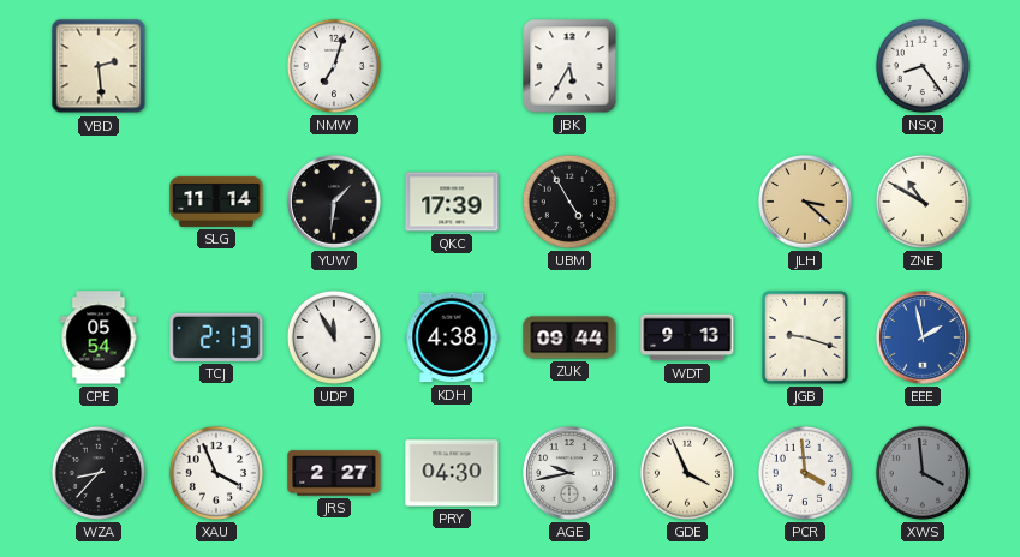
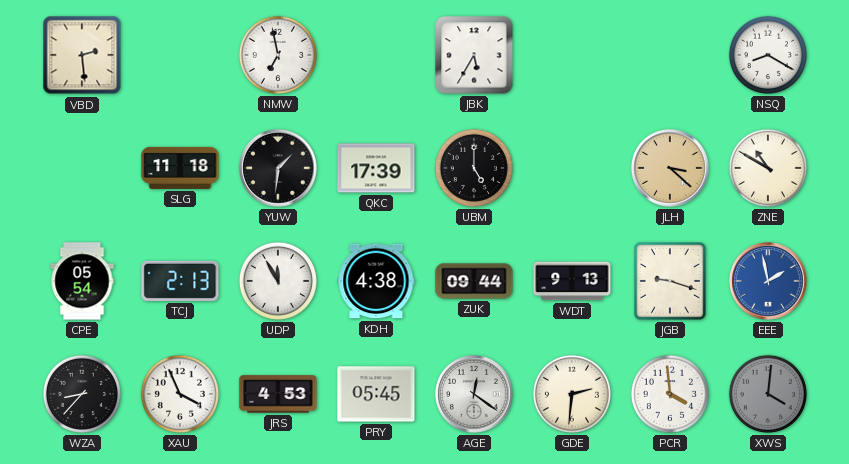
NMW: 7:03 -> 6:58 (278, 55)
NSQ: 8:24 -> 8:20 (768, 55)
SLG: 11:14 -> 11:18 (180, 168)
UBM: 4:55 -> 5:00 (474, 168)
JRS: 2:27 -> 4:53 (278, 394)
PRY: 04:30 -> 05:45 (376, 394)
AGE: 9:43 -> 12:21 (475, 395)
GDE: 3:56 -> 2:31 (572, 394)
XWS: 3:59 -> 4:01 (768, 394)
